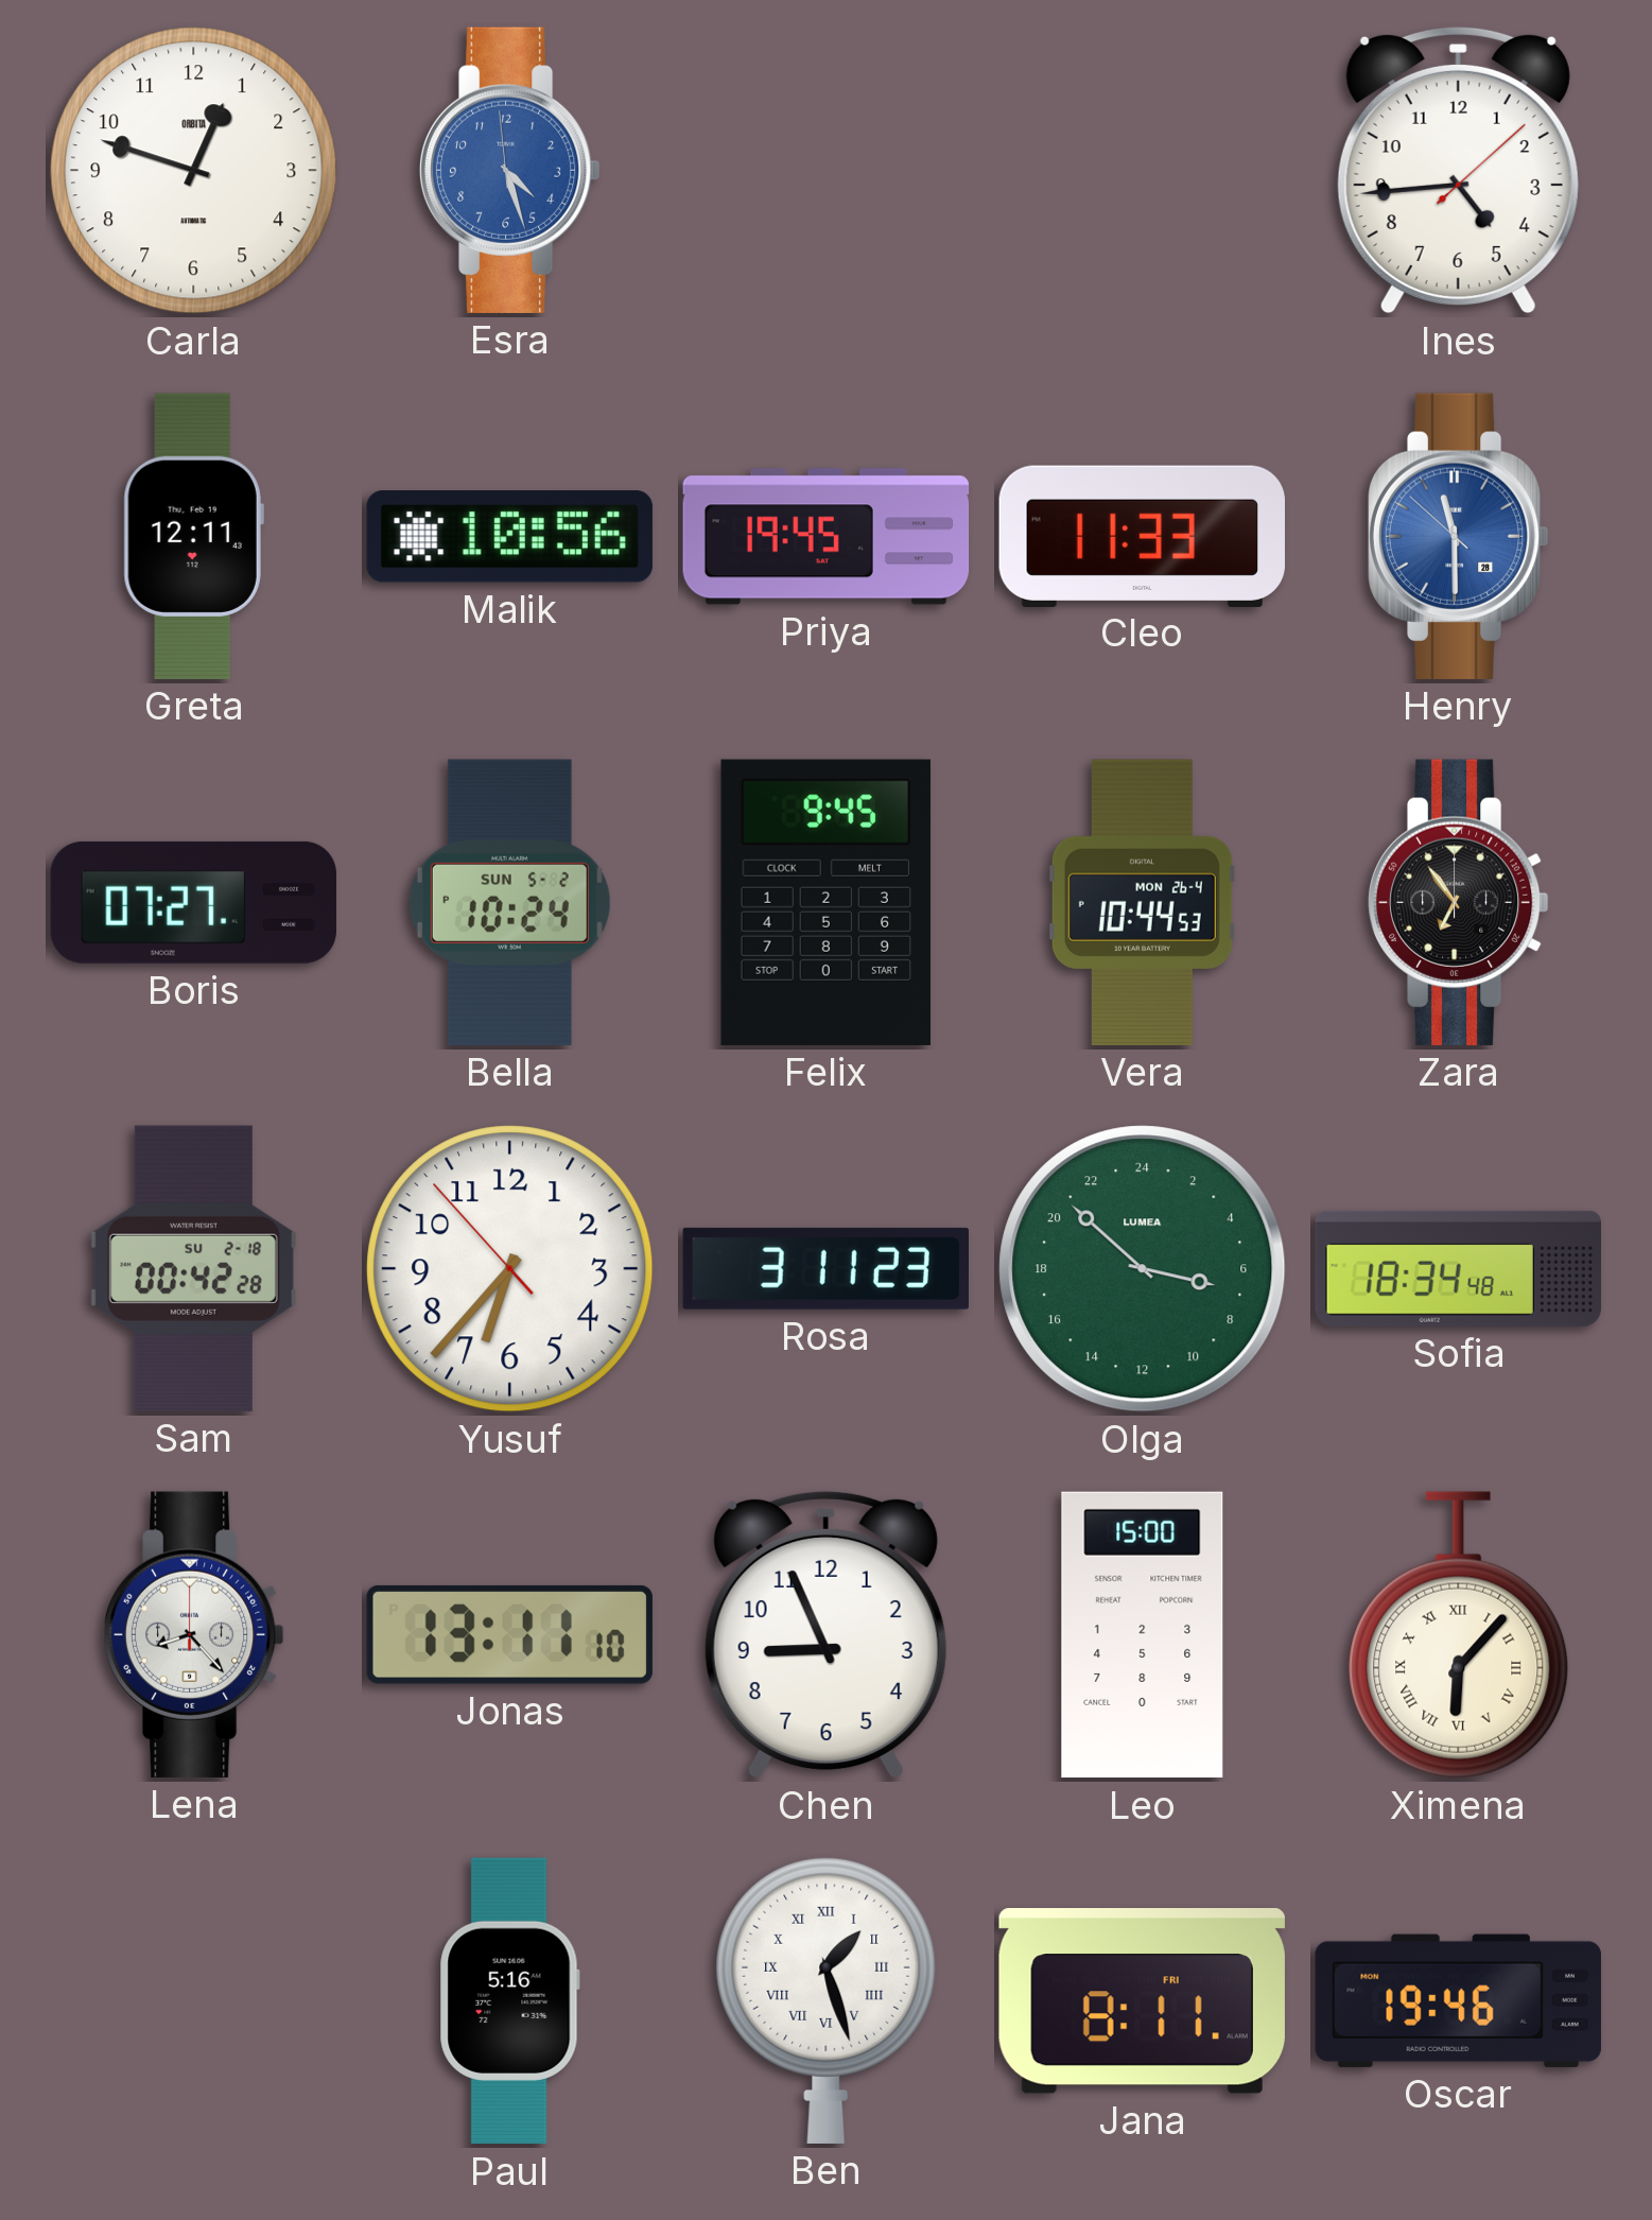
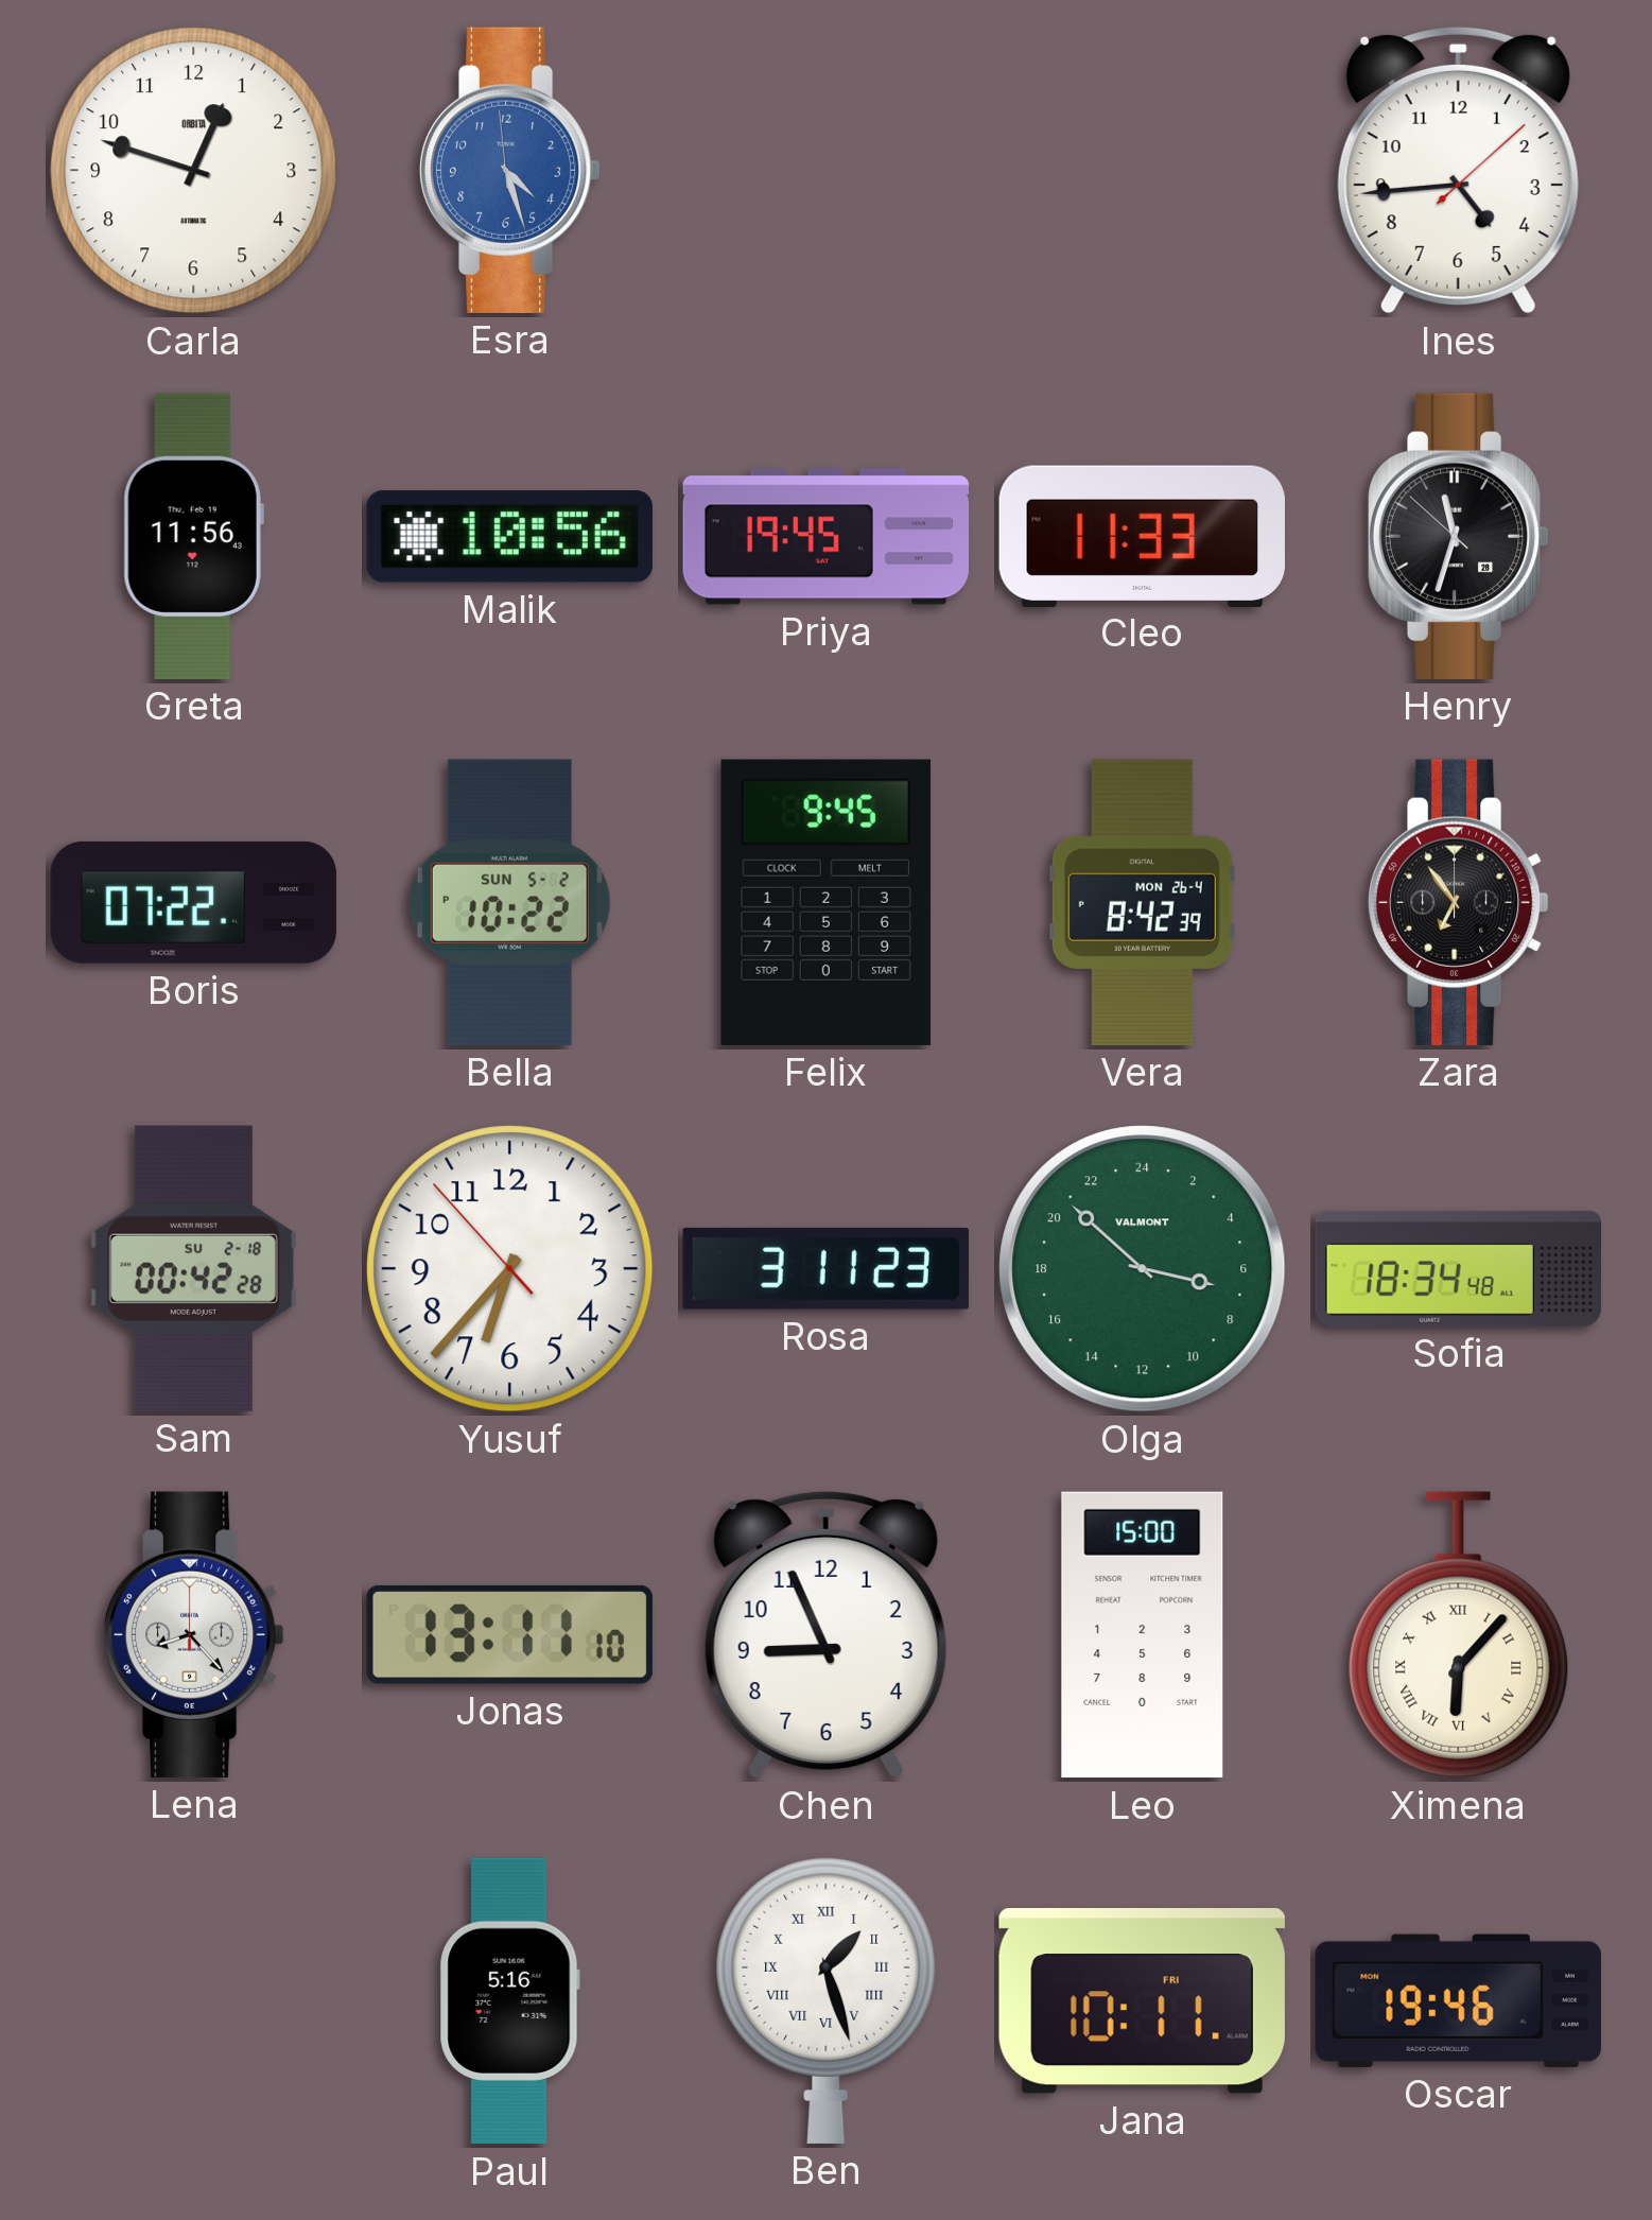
Greta: 12:11 -> 11:56 (193, 536)
Henry: 11:29 -> 11:32 (1458, 536)
Henry dial: blue -> black (1458, 536)
Boris: 07:27 -> 07:22 (193, 902)
Bella: 10:24 -> 10:22 (509, 902)
Vera: 10:44 -> 8:42 (1142, 902)
Olga brand: LUMEA -> VALMONT (1143, 1269)
Jana: 8:11 -> 10:11 (1142, 2000)
